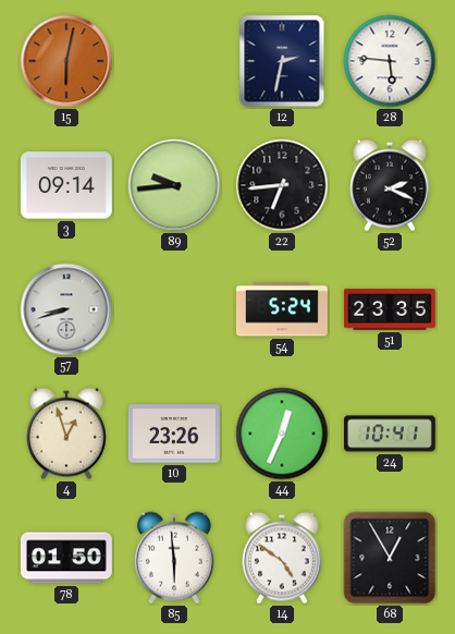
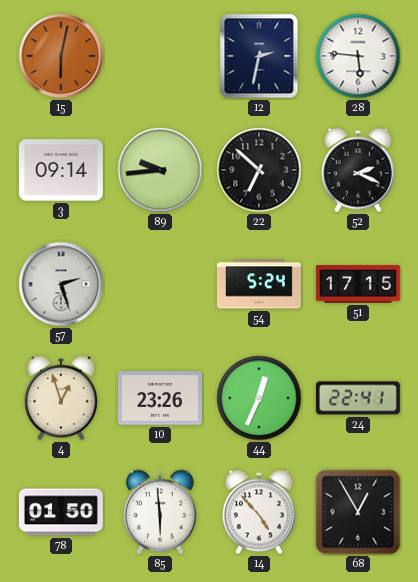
22: 6:44 -> 6:52 (259, 170)
57: 8:42 -> 2:27 (61, 284)
51: 23:35 -> 17:15 (358, 284)
24: 10:41 -> 22:41 (358, 398)
14: 4:51 -> 4:53 (259, 512)
